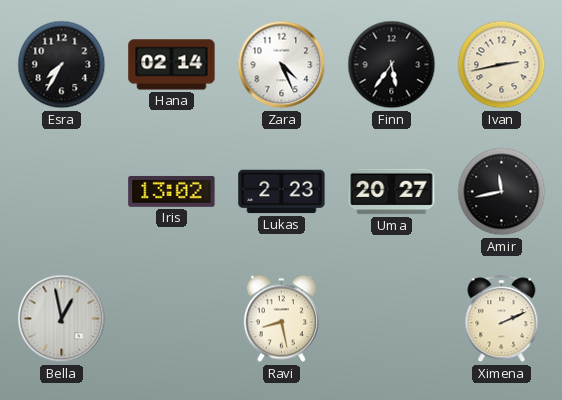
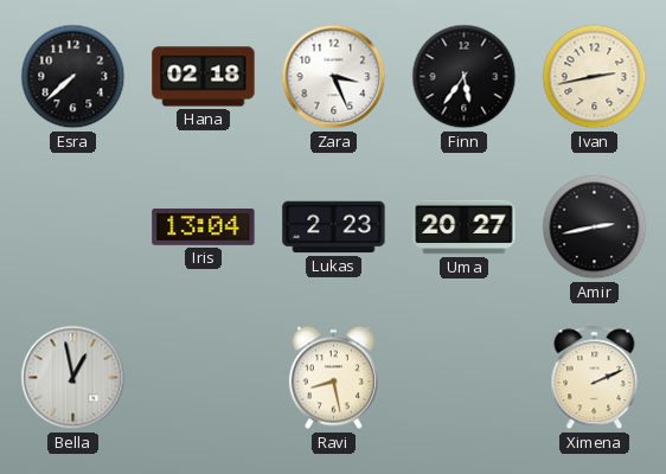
Esra: 7:35 -> 7:38 (73, 77)
Hana: 02:14 -> 02:18 (204, 77)
Zara: 4:26 -> 3:26 (334, 77)
Iris: 13:02 -> 13:04 (204, 226)
Amir: 11:43 -> 2:43 (595, 228)
